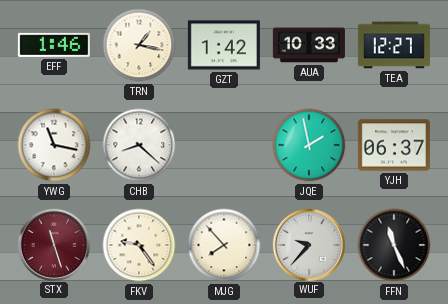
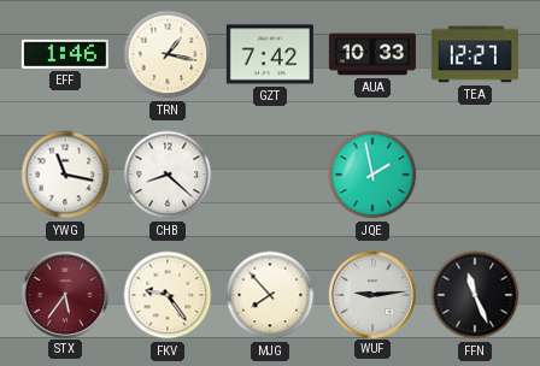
GZT: 1:42 -> 7:42 (270, 54)
YJH: 06:37 -> none (394, 145)
STX: 11:27 -> 5:36 (64, 294)
WUF: 9:37 -> 9:14 (371, 294)
